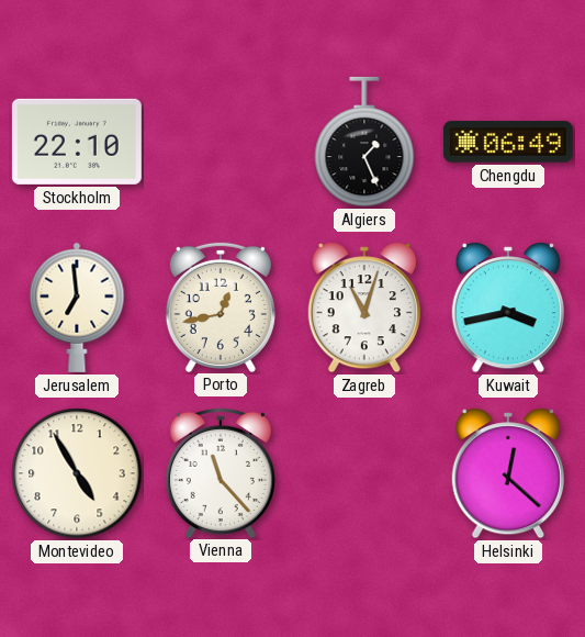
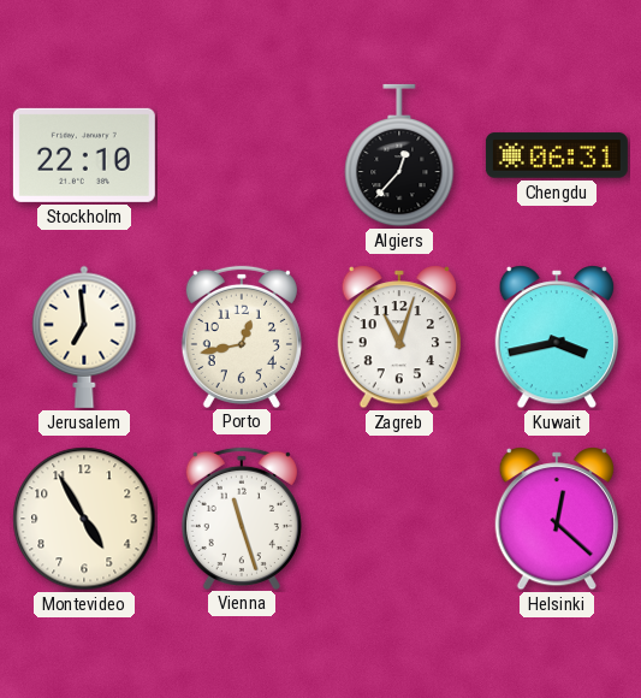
Algiers: 1:26 -> 12:37 (399, 155)
Chengdu: 06:49 -> 06:31 (557, 155)
Vienna: 11:23 -> 11:27 (242, 517)
